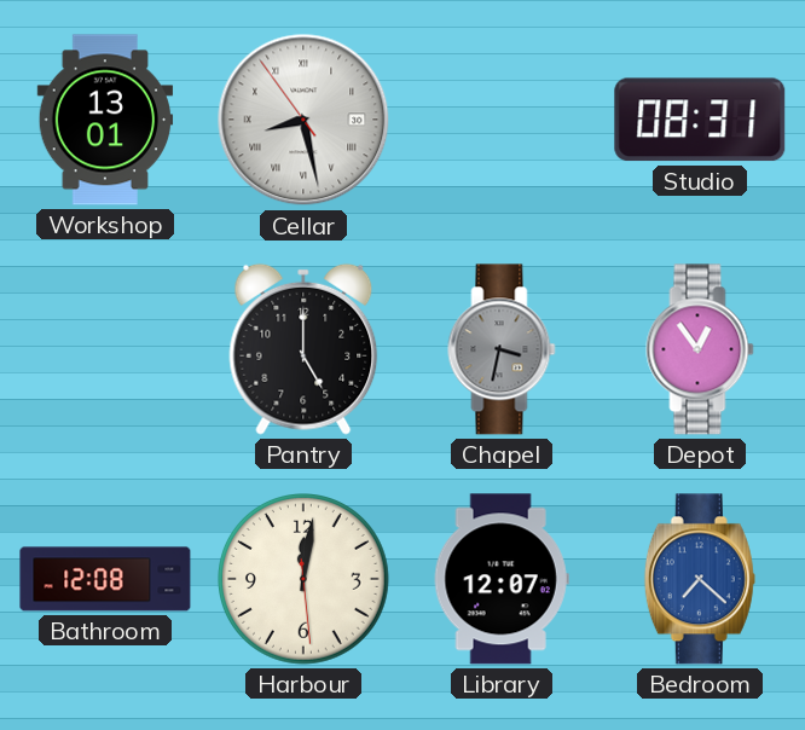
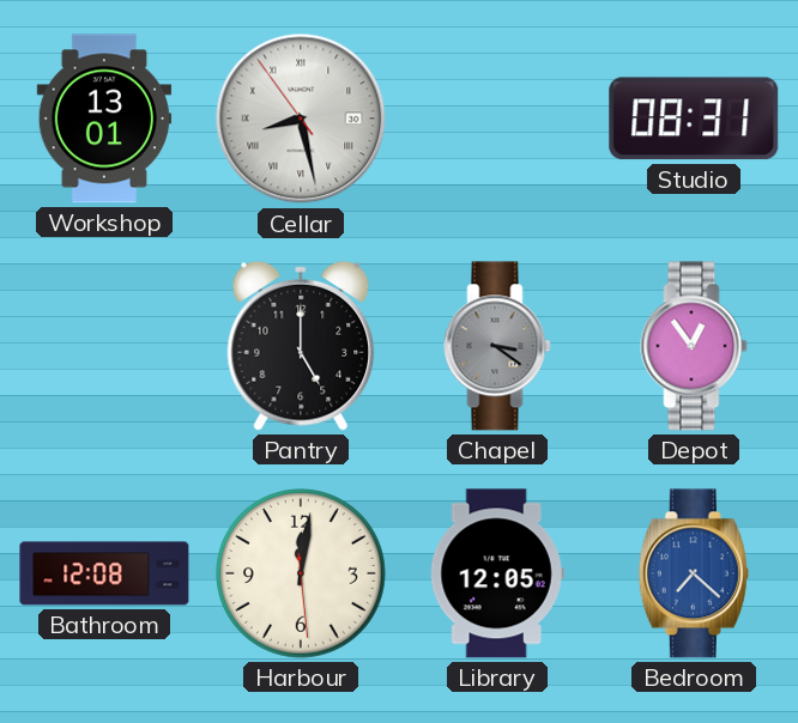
Chapel: 3:32 -> 3:21 (497, 346)
Library: 12:07 -> 12:05 (497, 573)
